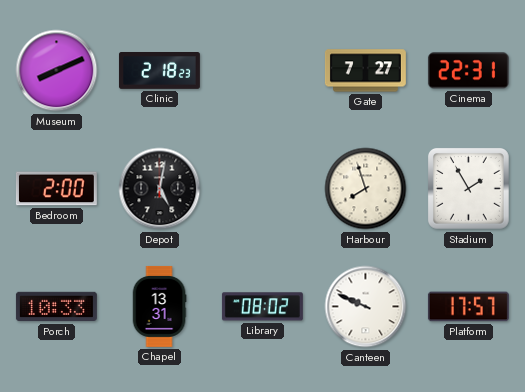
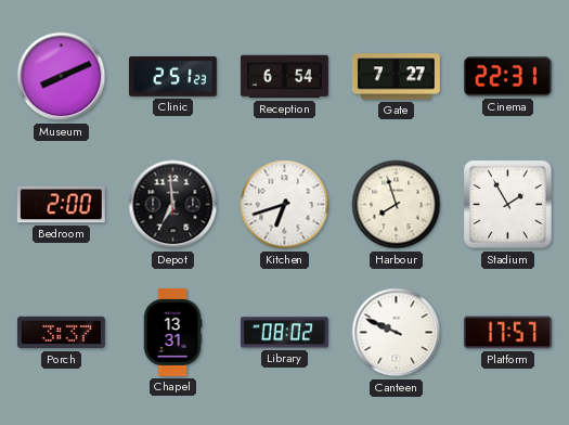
Clinic: 2:18 -> 2:51 (172, 77)
Reception: none -> 6:54 (284, 77)
Depot: 5:02 -> 6:59 (173, 205)
Kitchen: none -> 6:42 (285, 205)
Porch: 10:33 -> 3:37 (61, 333)
